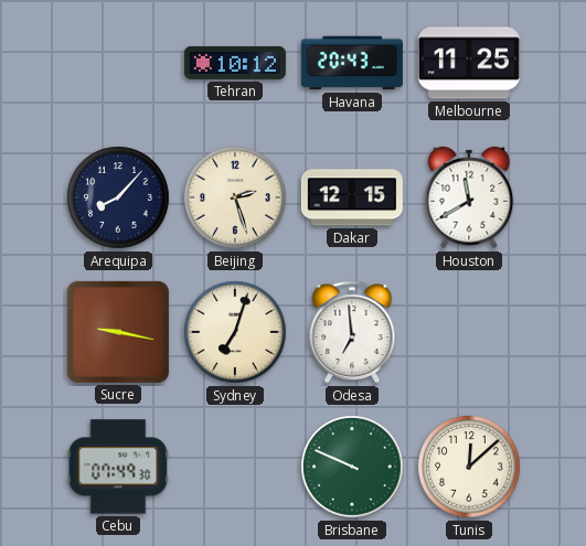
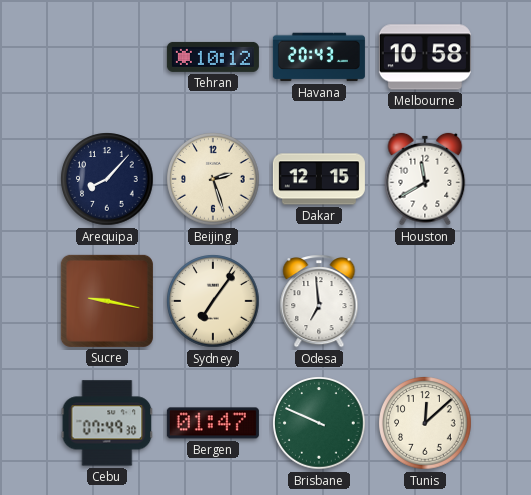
Melbourne: 11:25 -> 10:58 (425, 57)
Sydney: 7:03 -> 7:06 (213, 301)
Bergen: none -> 01:47 (213, 423)
